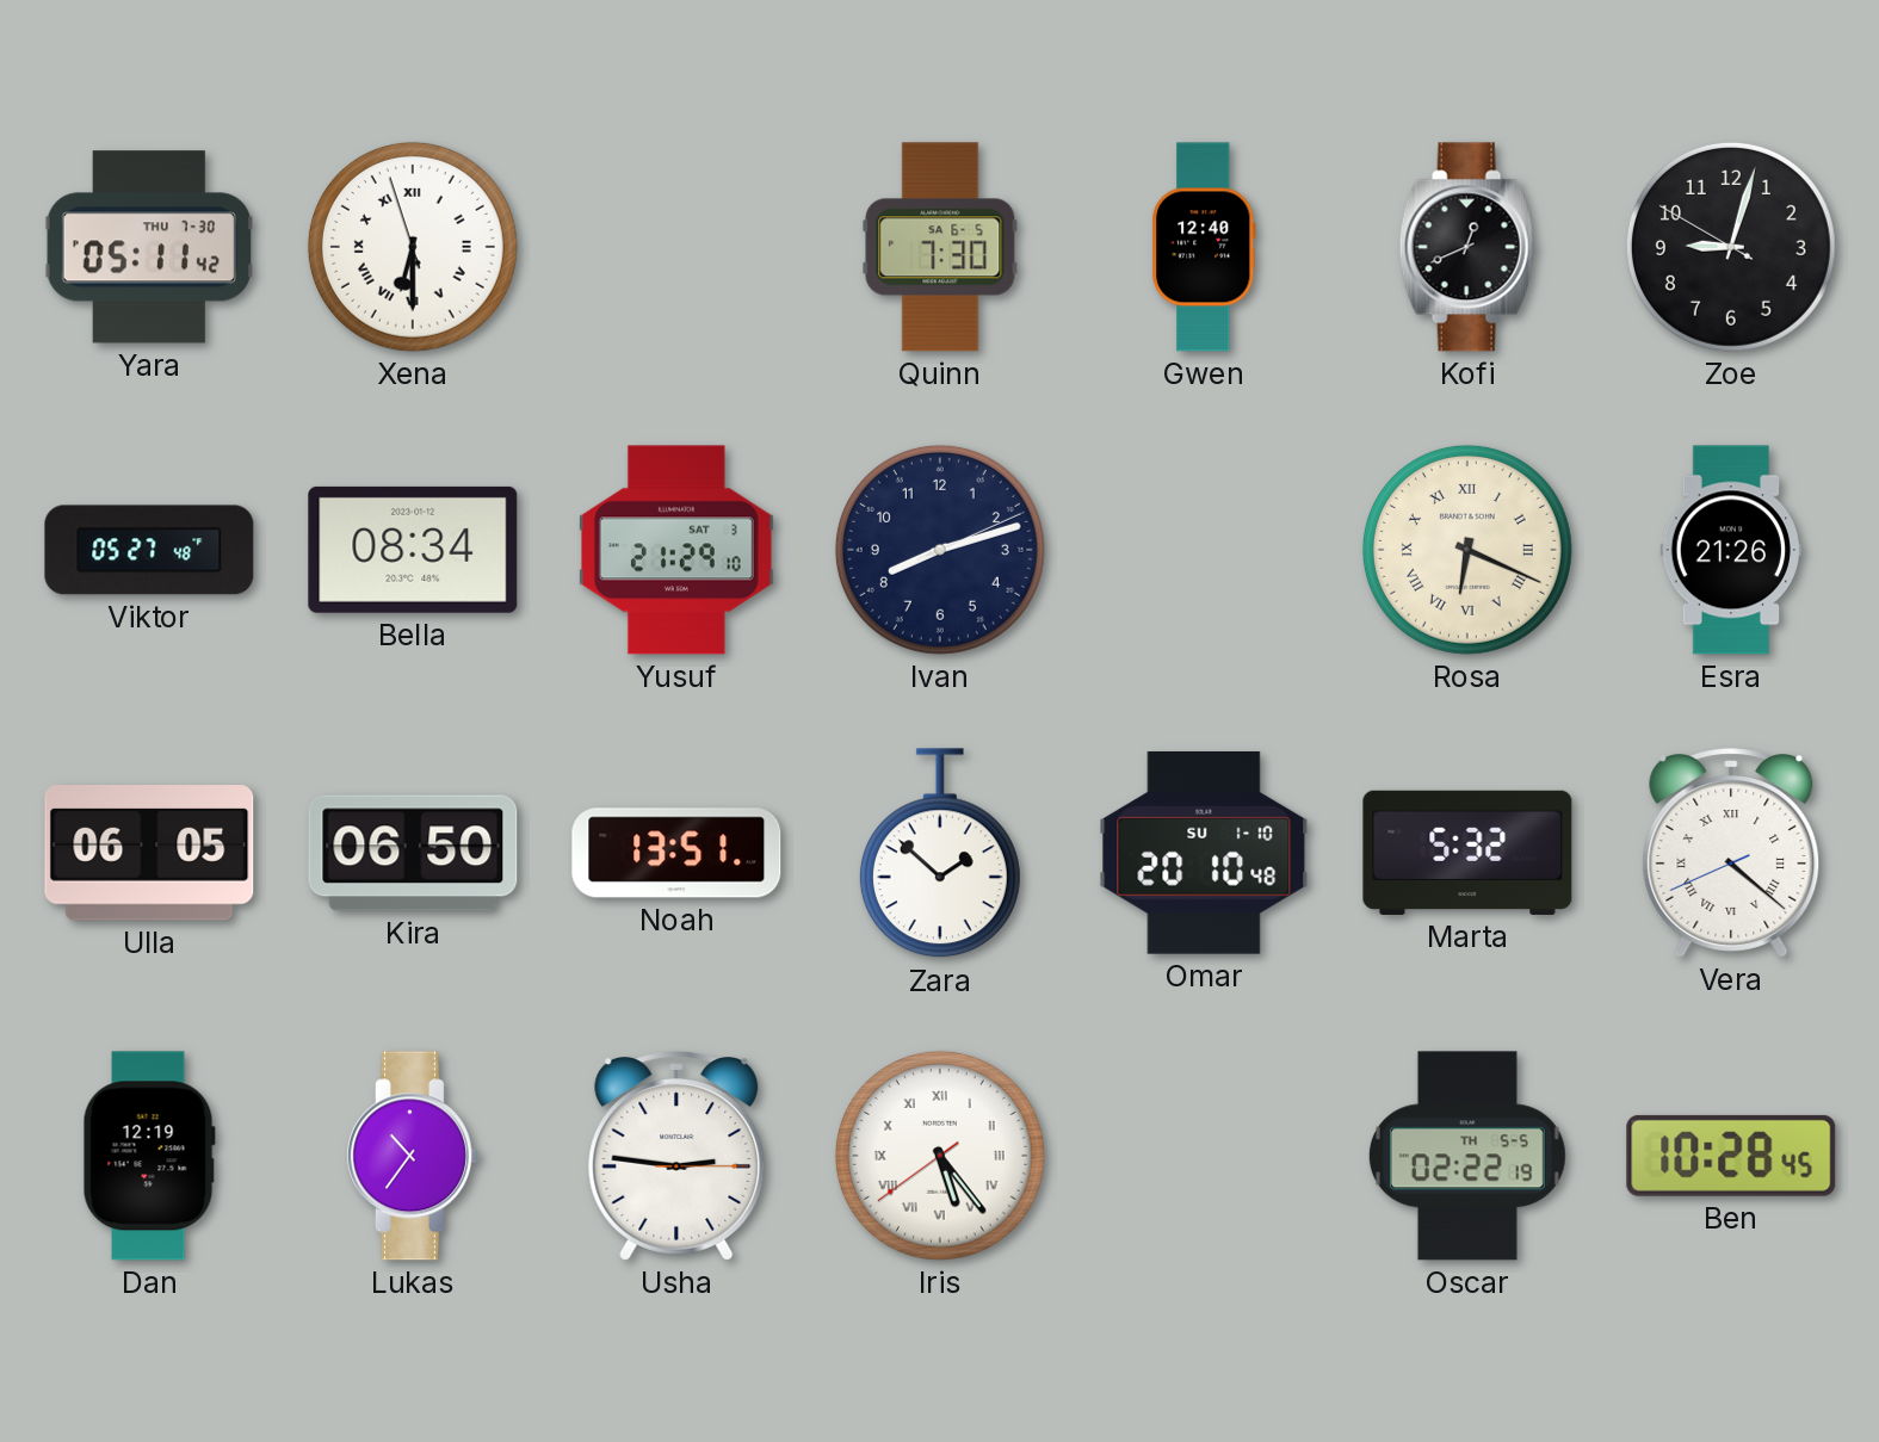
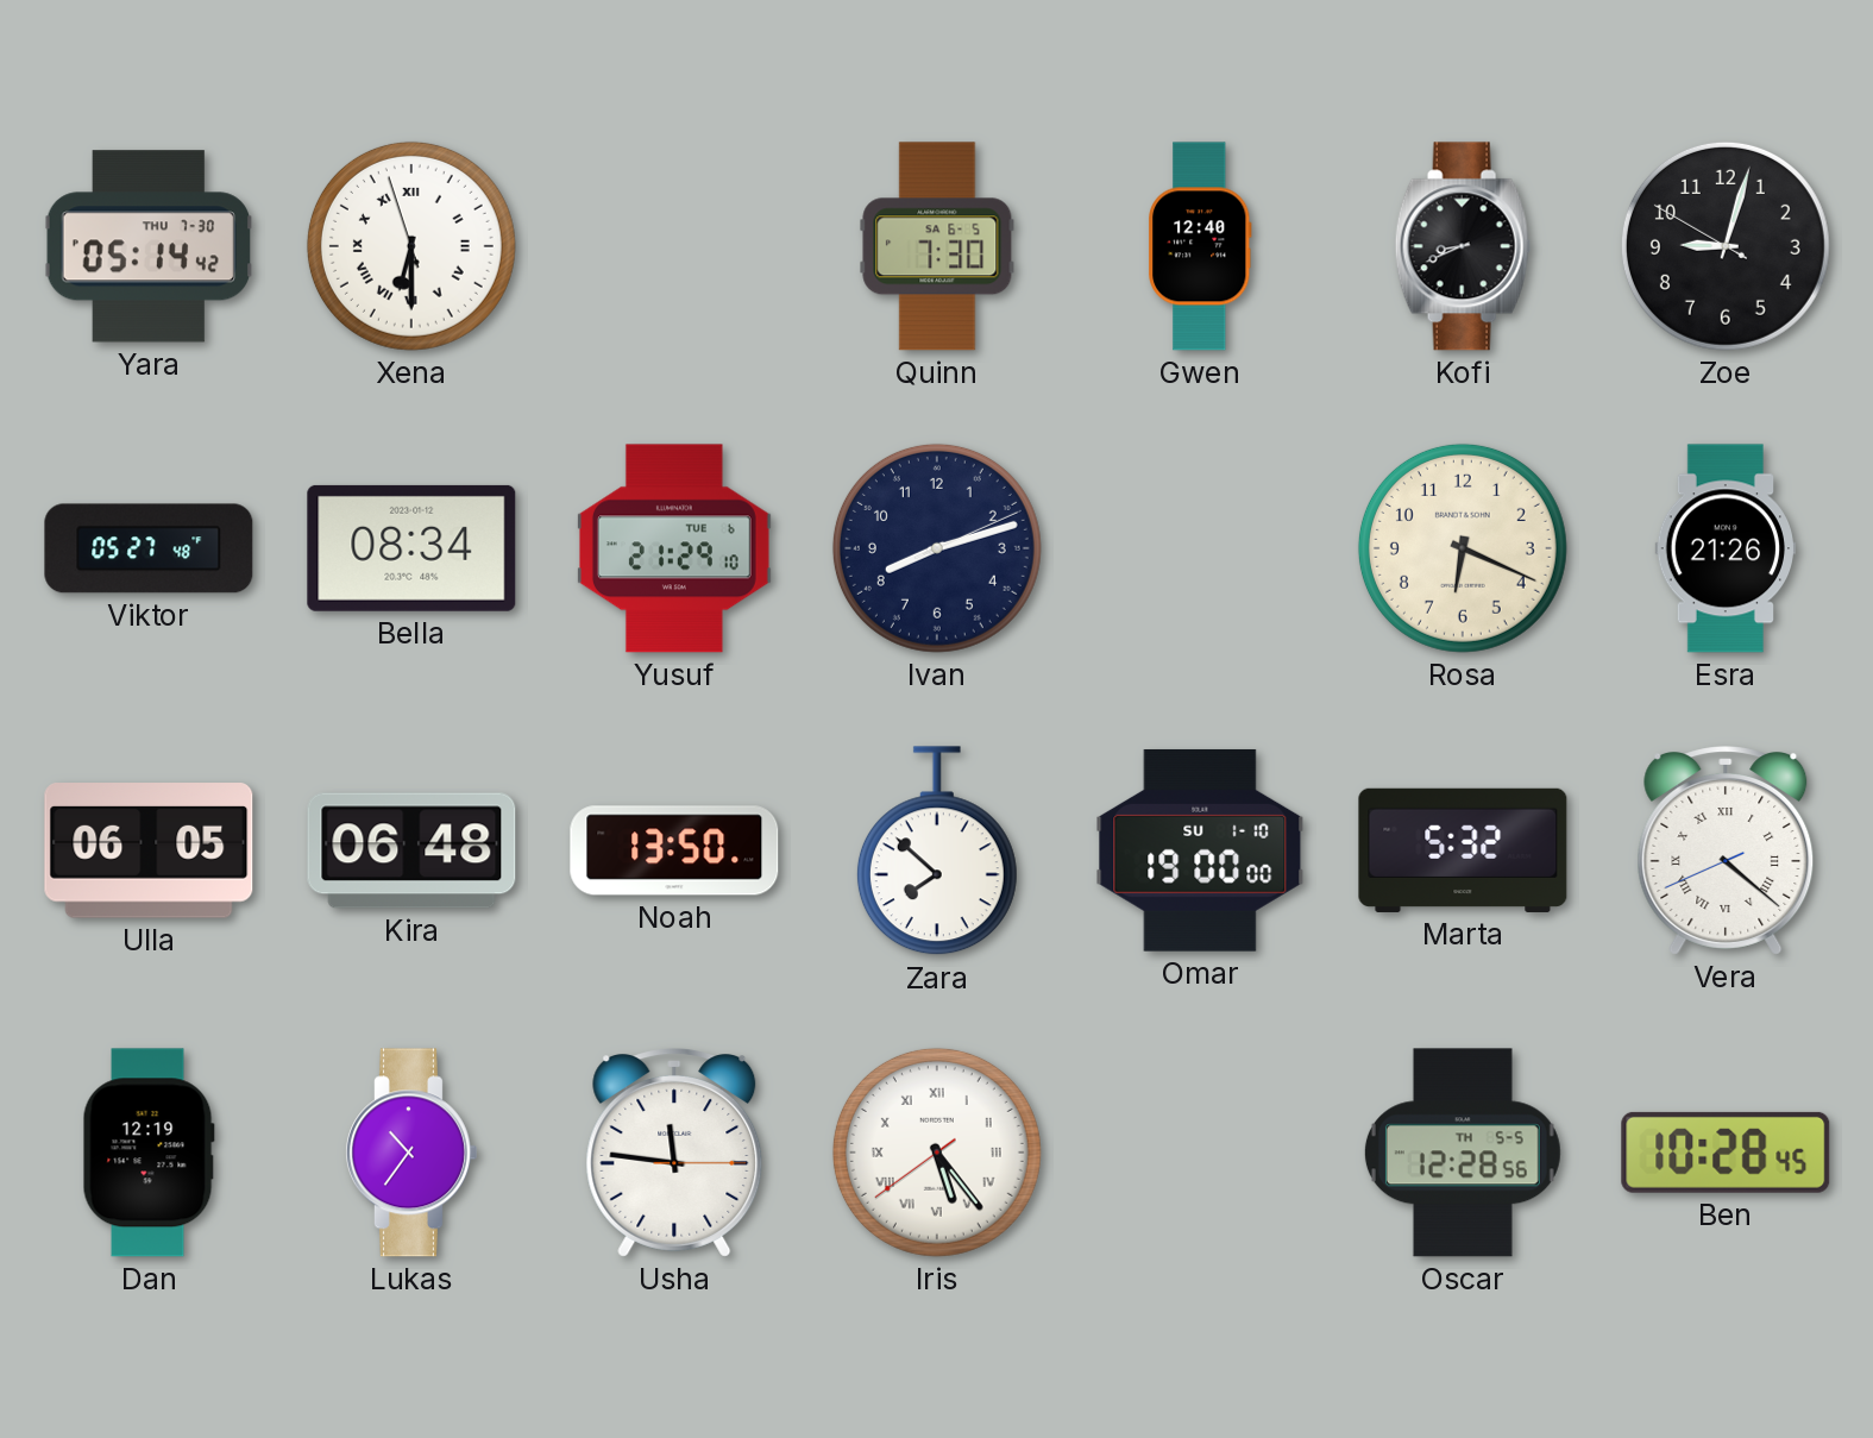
Yara: 05:11 -> 05:14 (147, 246)
Kofi: 12:41 -> 8:41 (1463, 246)
Yusuf date: SAT 3 -> TUE 6 (674, 548)
Rosa numerals: Roman -> Arabic (1463, 548)
Kira: 06:50 -> 06:48 (411, 850)
Noah: 13:51 -> 13:50 (674, 850)
Zara: 1:52 -> 7:52 (937, 852)
Omar: 20:10 -> 19:00 (1200, 850)
Usha: 2:46 -> 11:46 (674, 1153)
Oscar: 02:22 -> 12:28 (1463, 1153)
